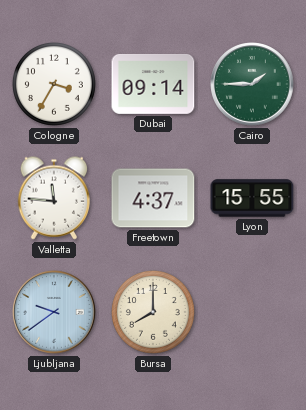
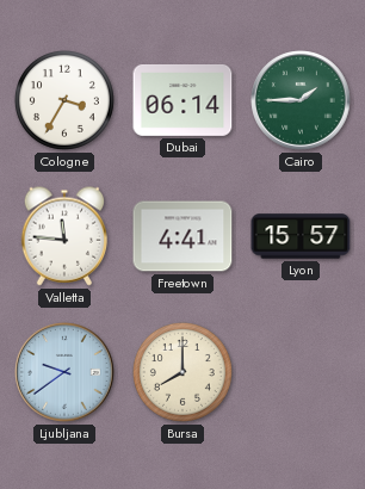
Dubai: 09:14 -> 06:14 (182, 100)
Freetown: 4:37 -> 4:41 (182, 236)
Lyon: 15:55 -> 15:57 (301, 236)
